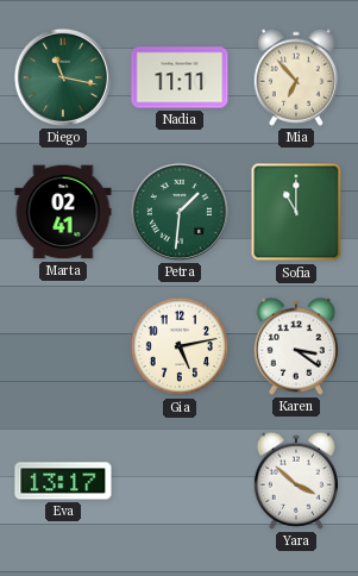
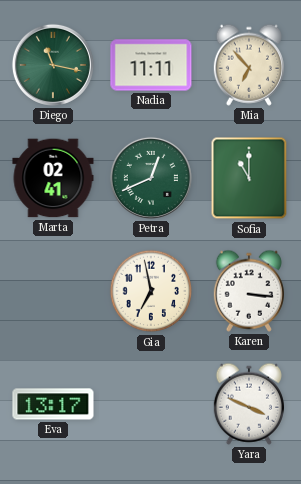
Petra: 1:31 -> 12:41 (151, 178)
Gia: 5:13 -> 6:58 (151, 291)
Karen: 3:21 -> 3:16 (248, 291)
Yara: 3:52 -> 3:49 (248, 404)
